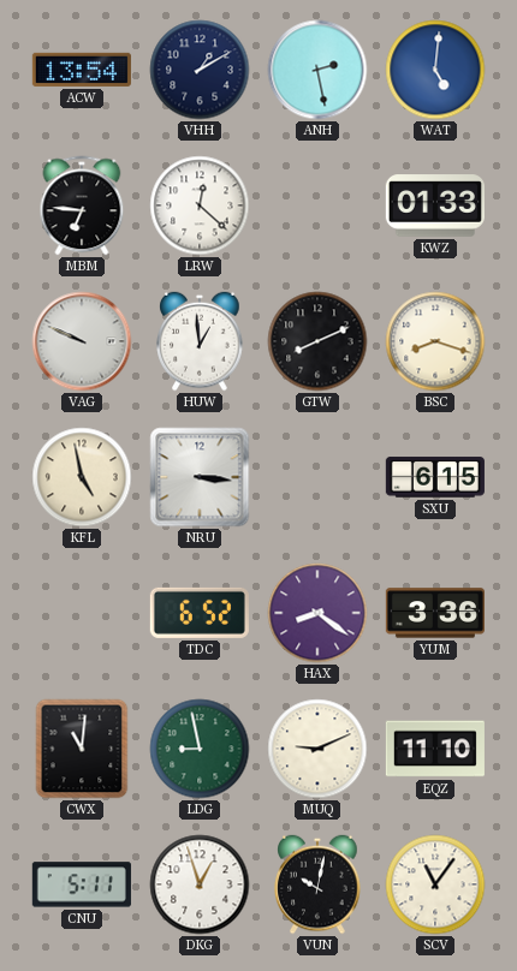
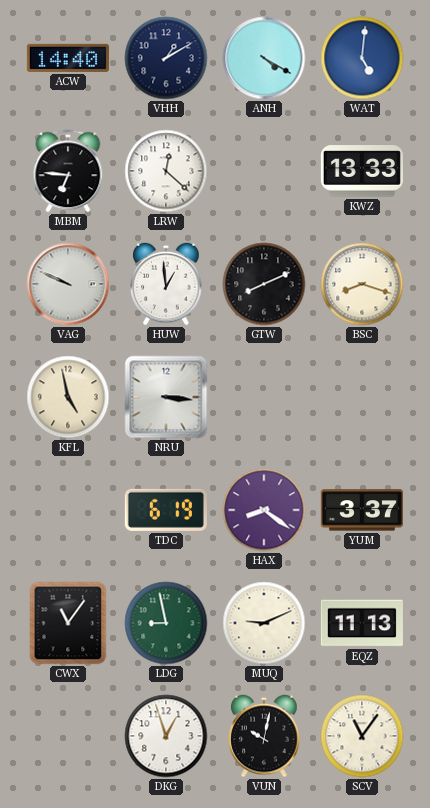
ACW: 13:54 -> 14:40 (68, 58)
ANH: 2:28 -> 4:20 (264, 58)
KWZ: 01:33 -> 13:33 (362, 171)
SXU: 6:15 -> none (435, 477)
TDC: 6:52 -> 6:19 (166, 510)
YUM: 3:36 -> 3:37 (362, 510)
CWX: 11:01 -> 11:06 (68, 623)
EQZ: 11:10 -> 11:13 (362, 623)
CNU: 5:11 -> none (82, 884)
